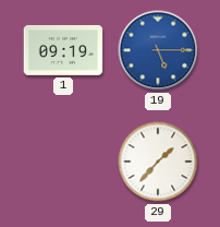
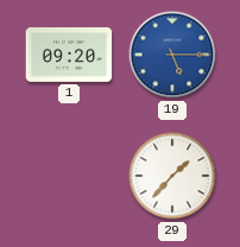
1: 09:19 -> 09:20 (69, 56)
